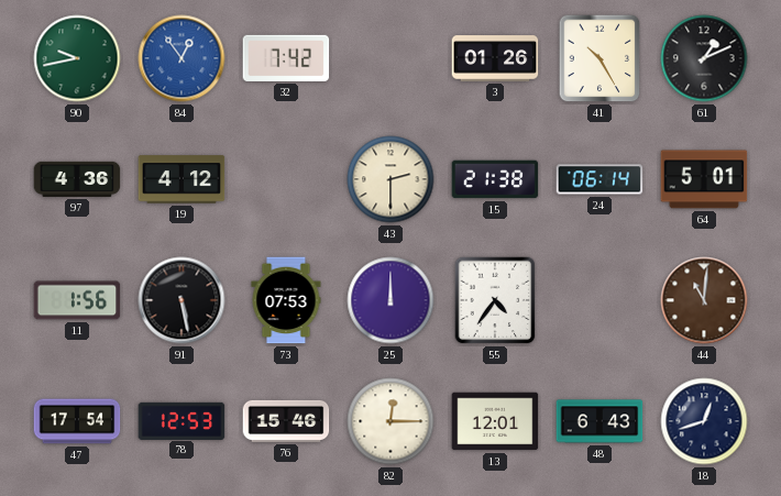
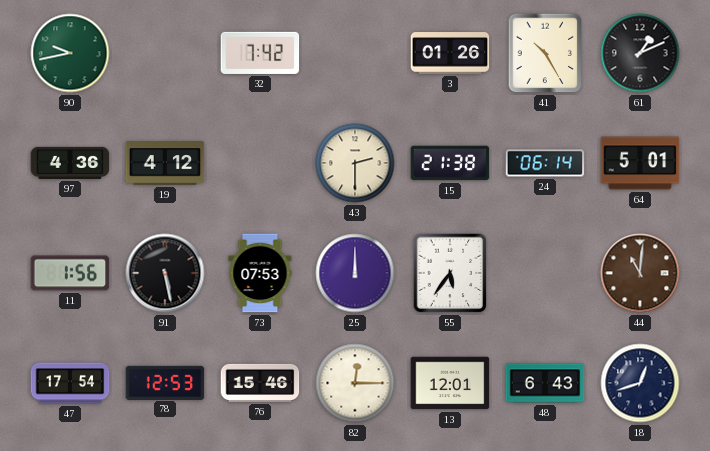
84: 12:54 -> none (182, 58)
55: 4:36 -> 5:36 (450, 273)
